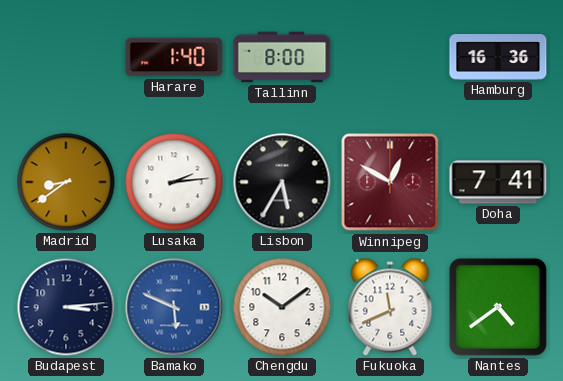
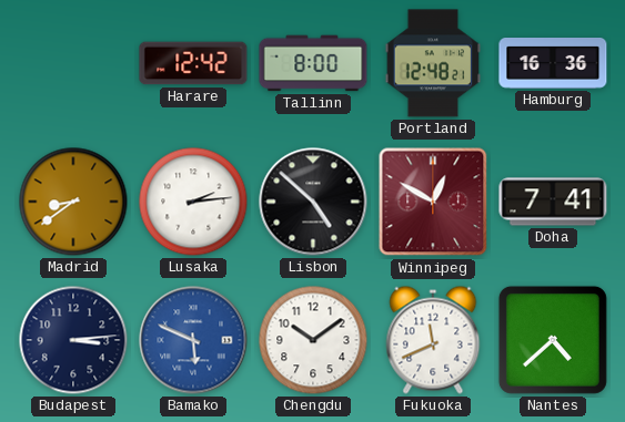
Harare: 1:40 -> 12:42 (193, 63)
Portland: none -> 12:48 (432, 63)
Lisbon: 5:35 -> 4:52 (313, 202)
Nantes: 4:39 -> 4:38 (553, 340)
